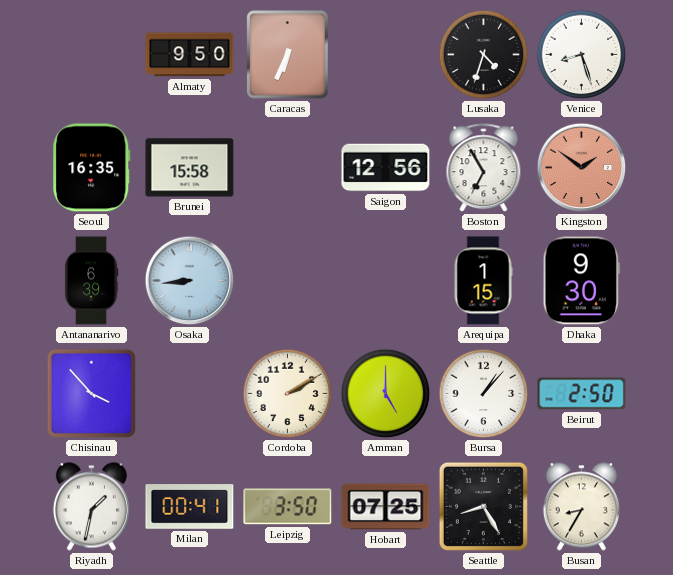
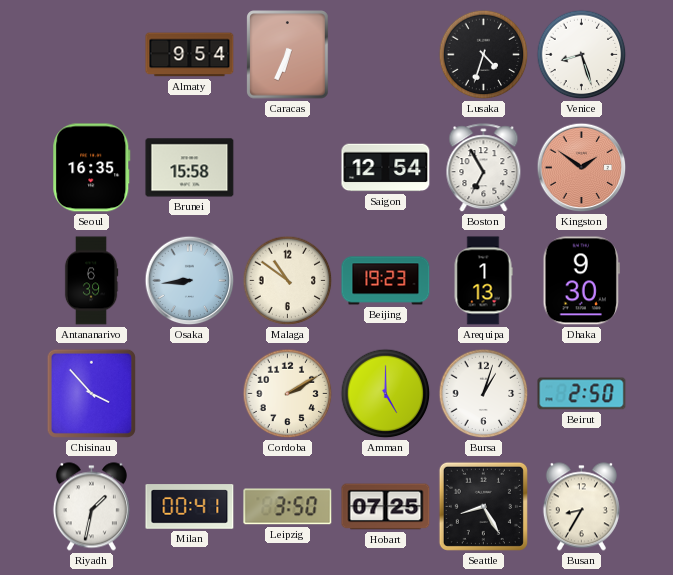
Almaty: 9:50 -> 9:54 (190, 55)
Saigon: 12:56 -> 12:54 (386, 168)
Malaga: none -> 10:51 (288, 281)
Beijing: none -> 19:23 (386, 281)
Arequipa: 1:15 -> 1:13 (483, 281)
Bursa: 1:07 -> 1:03 (484, 394)
